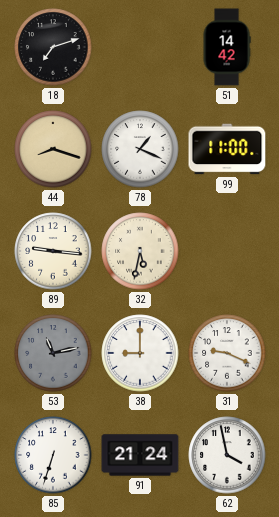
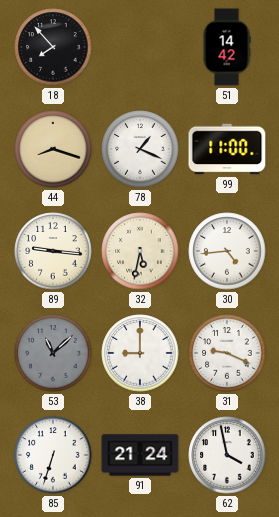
18: 7:12 -> 7:53 (53, 47)
30: none -> 4:44 (227, 251)
53: 11:13 -> 11:08 (53, 353)
